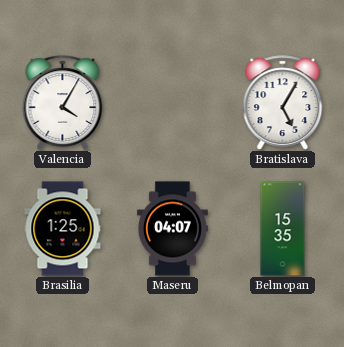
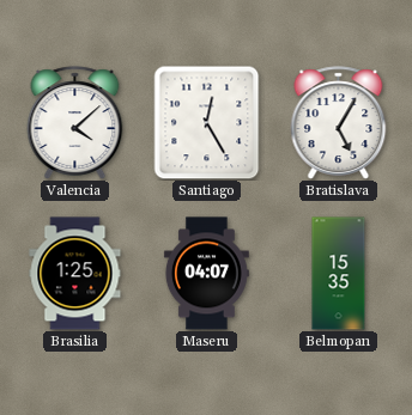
Valencia: 4:05 -> 4:08 (75, 123)
Santiago: none -> 12:25 (207, 122)
